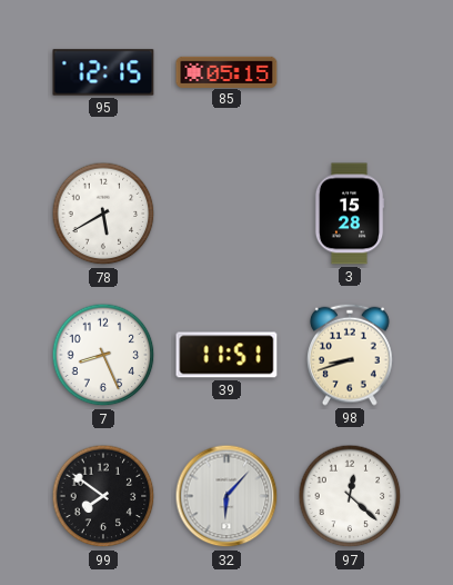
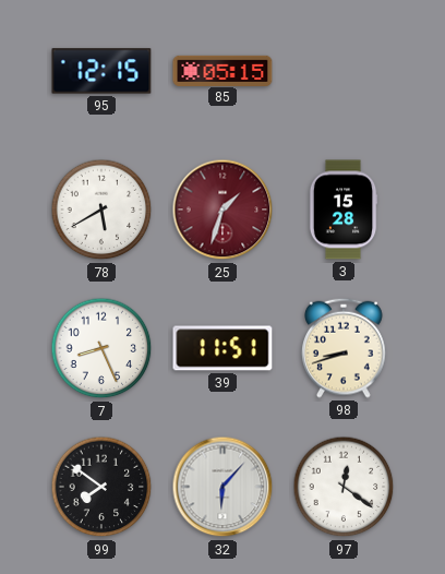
25: none -> 1:33 (222, 210)
97: 12:22 -> 12:21 (344, 487)
